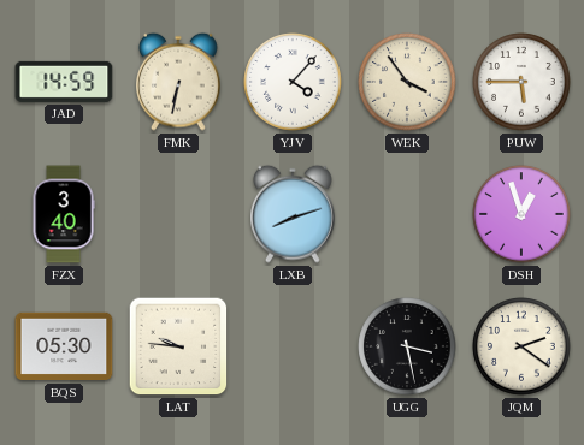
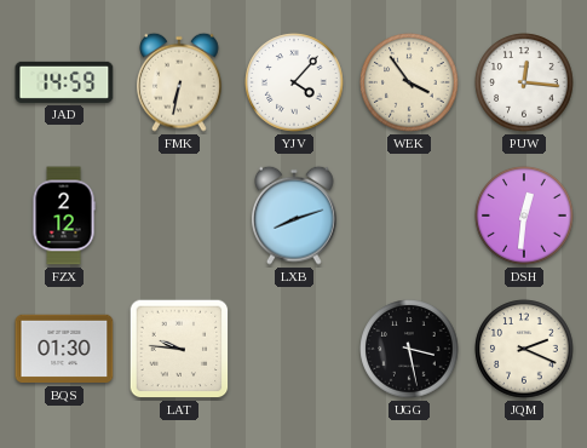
PUW: 5:45 -> 12:16 (524, 82)
FZX: 3:40 -> 2:12 (64, 216)
DSH: 12:57 -> 12:31 (524, 216)
BQS: 05:30 -> 01:30 (64, 349)
JQM: 2:21 -> 2:19 (524, 349)
